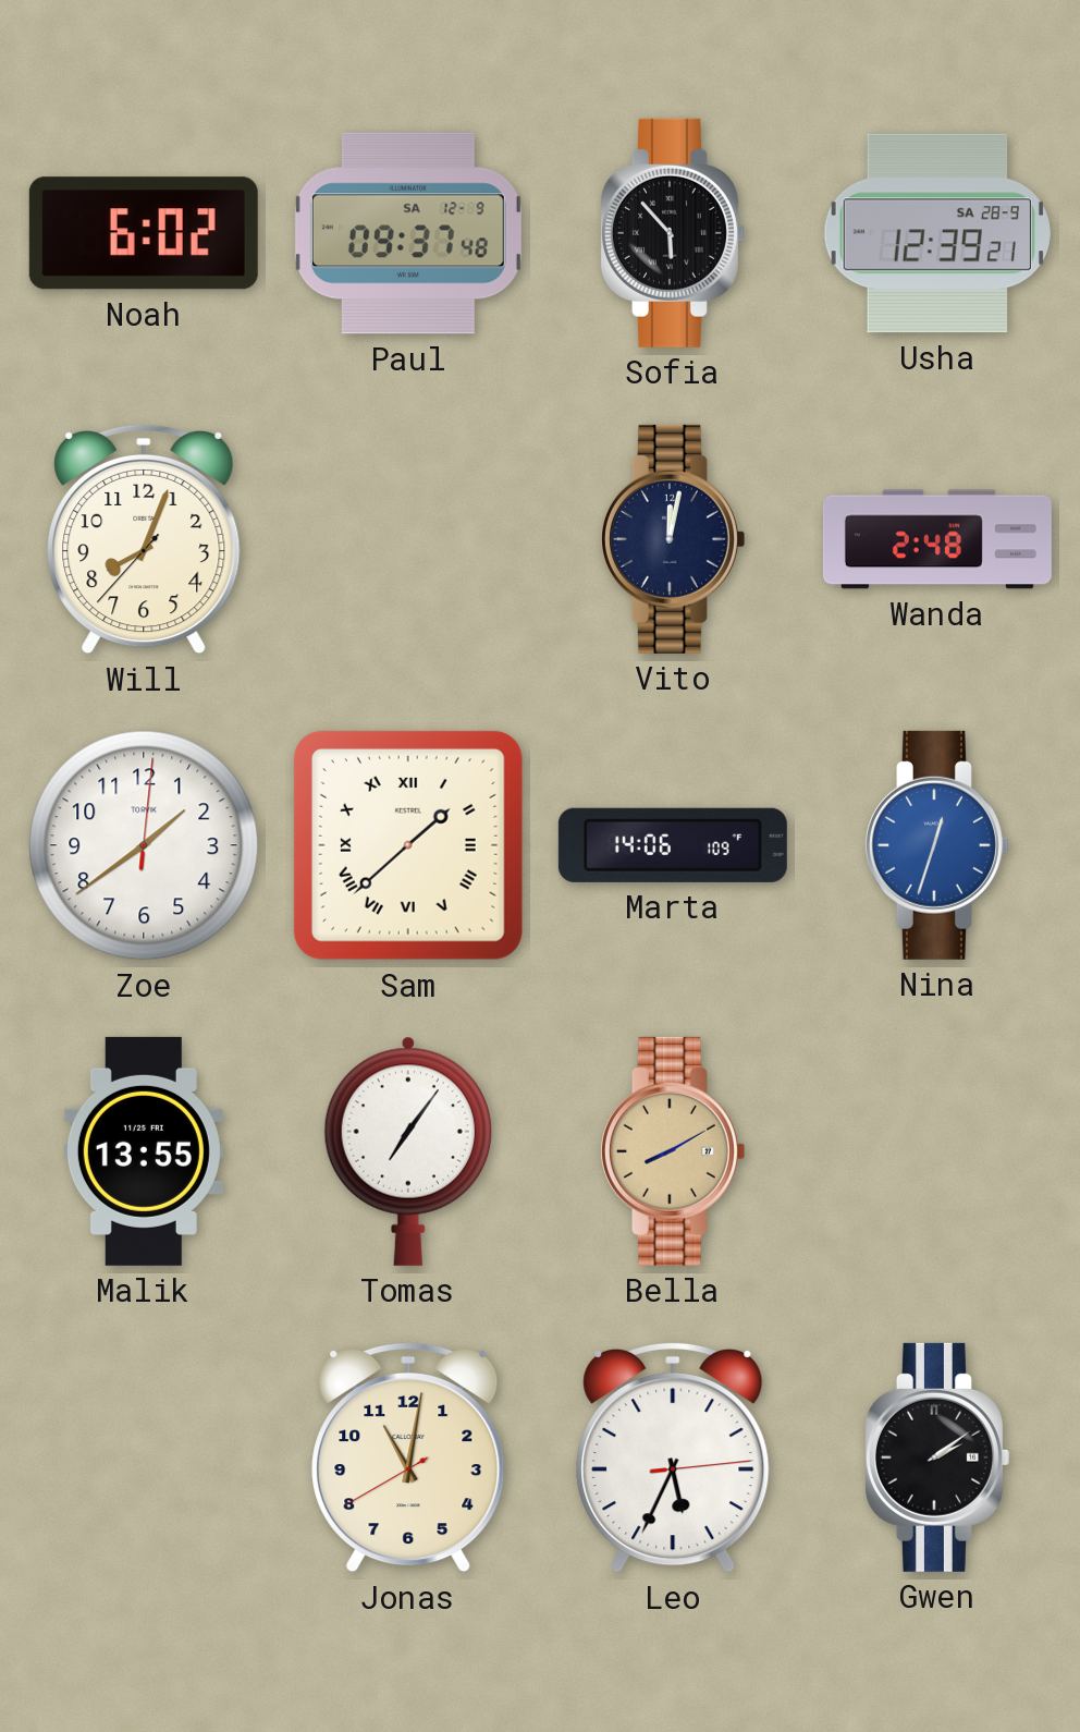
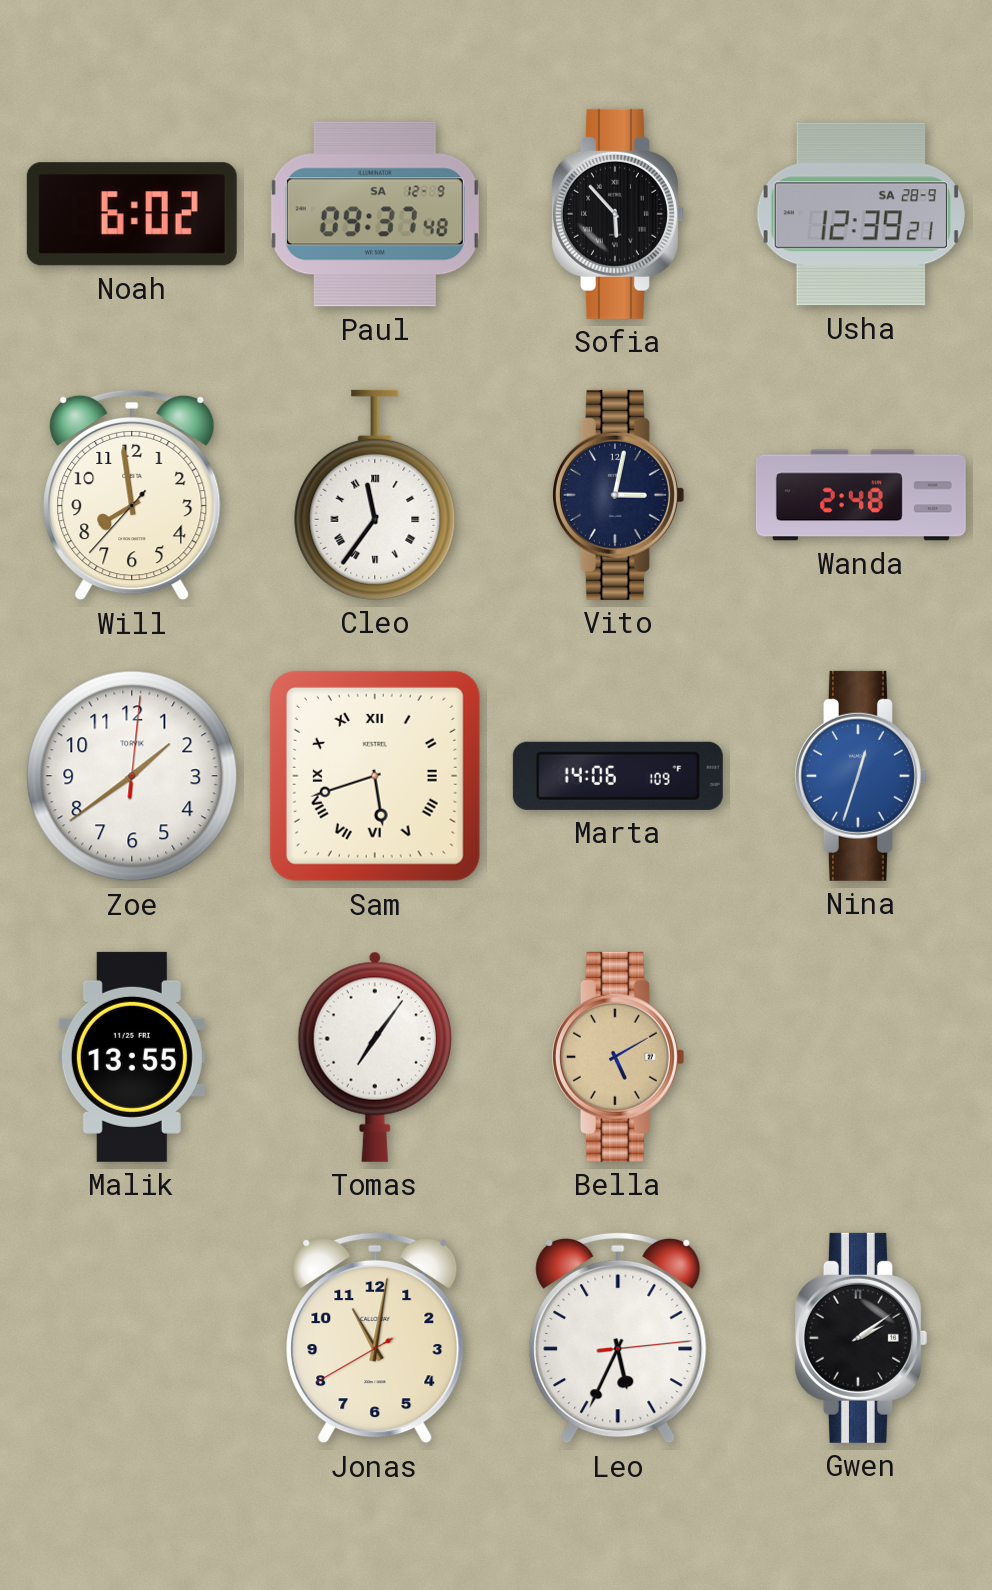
Will: 8:03 -> 7:58 (132, 495)
Cleo: none -> 11:36 (375, 495)
Vito: 12:02 -> 3:02 (617, 495)
Sam: 1:38 -> 5:42 (375, 776)
Bella: 8:10 -> 5:10 (617, 1057)
